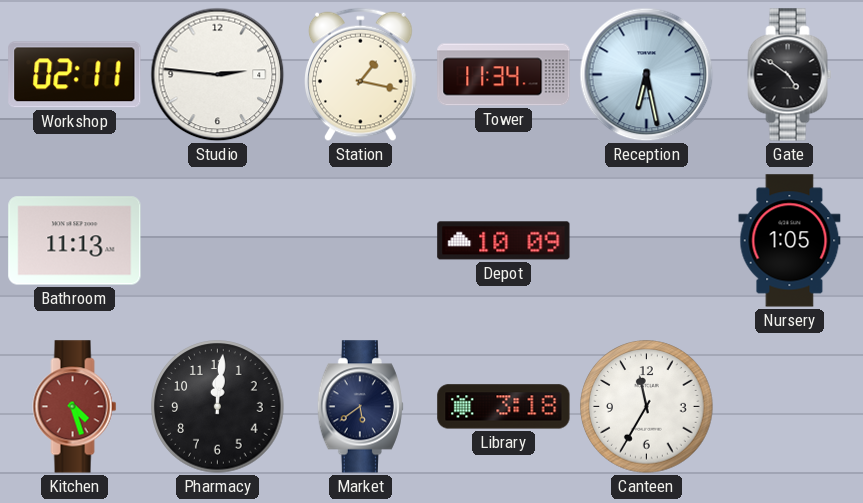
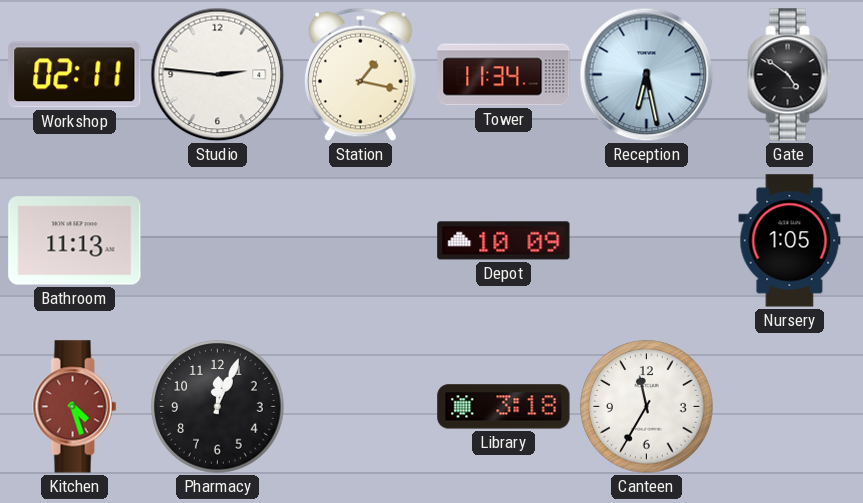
Pharmacy: 12:01 -> 12:04 (218, 407)
Market: 5:39 -> none (360, 407)
